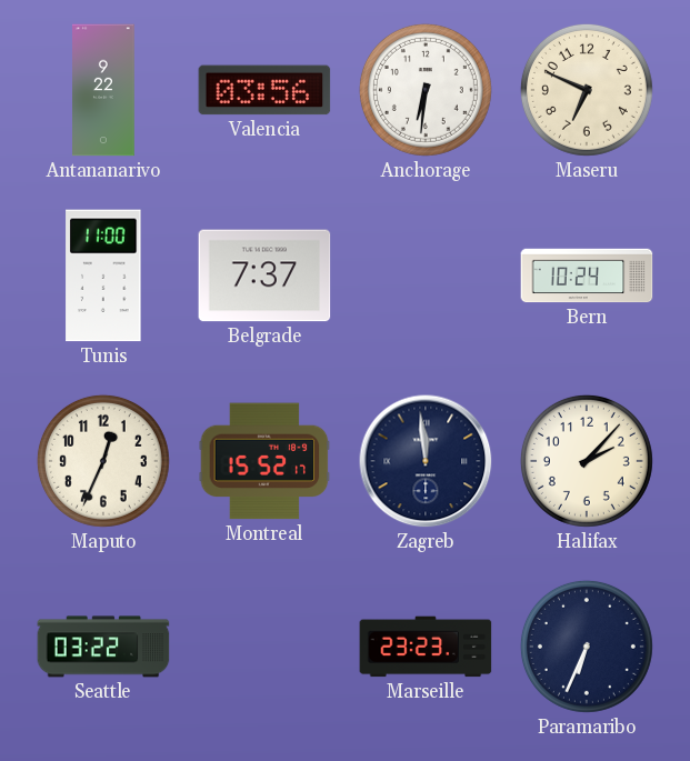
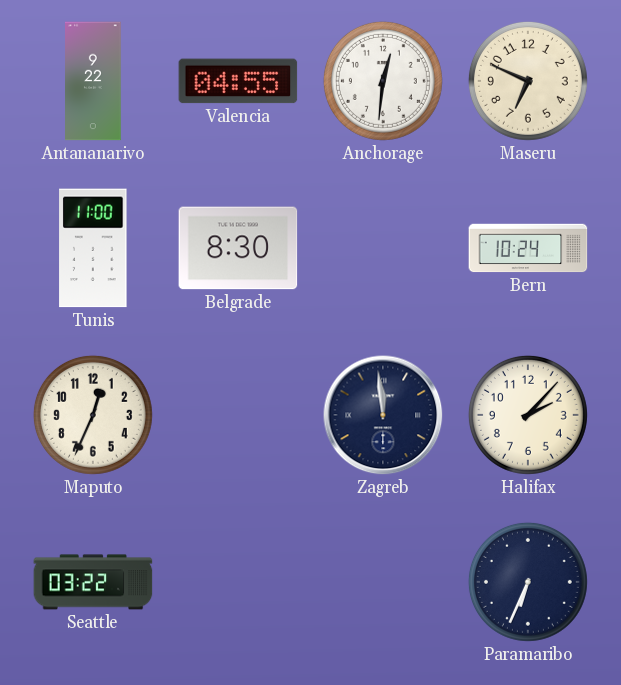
Valencia: 03:56 -> 04:55 (238, 81)
Anchorage: 6:31 -> 12:31 (383, 81)
Belgrade: 7:37 -> 8:30 (238, 248)
Montreal: 15:52 -> none (264, 461)
Marseille: 23:23 -> none (426, 647)
